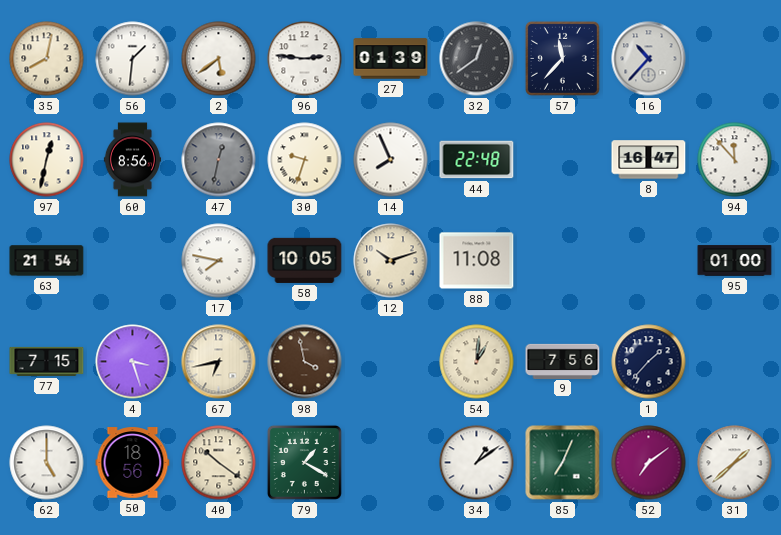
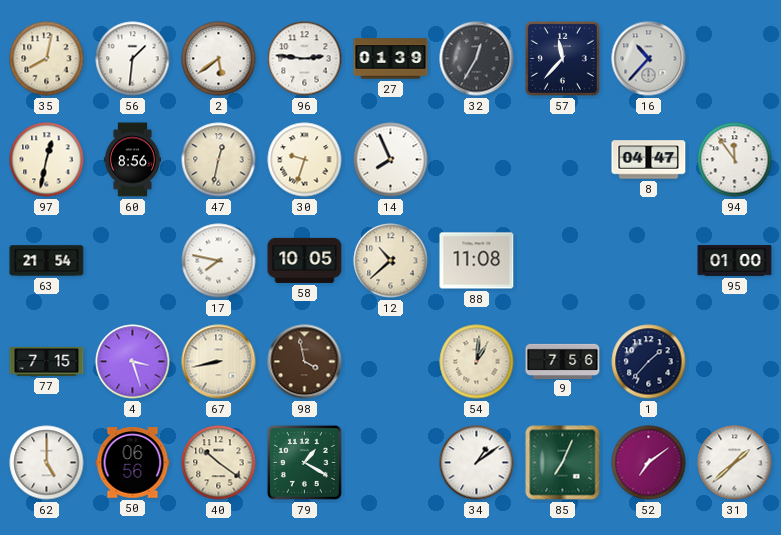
32: 12:39 -> 12:35 (477, 59)
47 dial: grey -> cream (219, 160)
44: 22:48 -> none (477, 160)
8: 16:47 -> 04:47 (649, 160)
94: 11:53 -> 11:54 (735, 160)
12: 10:12 -> 10:38 (391, 261)
67: 6:43 -> 8:43 (219, 362)
50: 18:56 -> 06:56 (133, 463)
